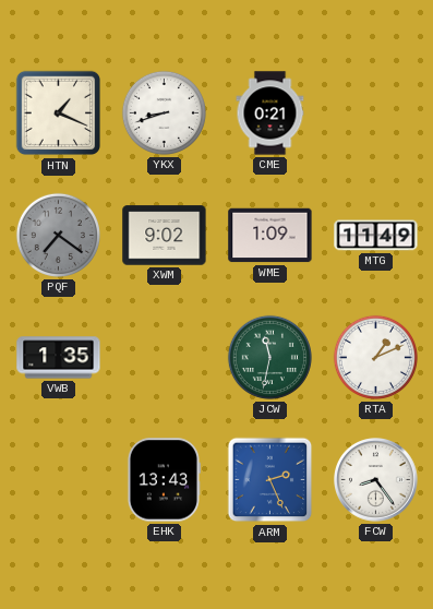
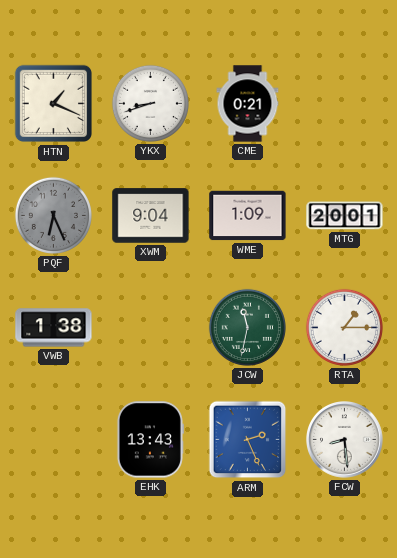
PQF: 7:21 -> 6:26 (53, 215)
XWM: 9:02 -> 9:04 (151, 216)
MTG: 11:49 -> 20:01 (345, 216)
VWB: 1:35 -> 1:38 (54, 328)
RTA: 1:11 -> 1:15 (344, 327)
FCW: 8:24 -> 8:29 (345, 440)
